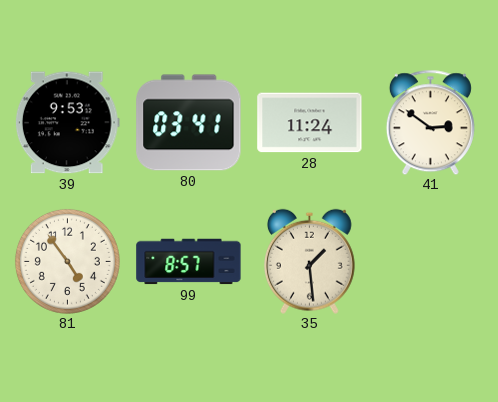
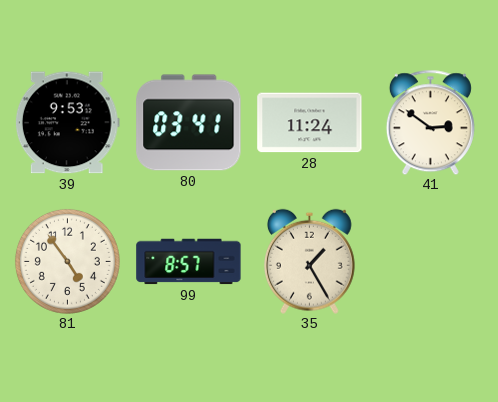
35: 1:29 -> 1:25 (309, 261)
